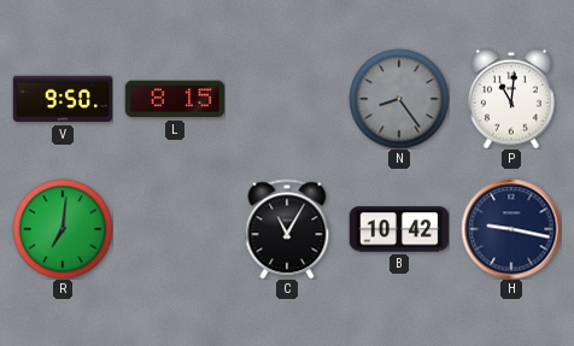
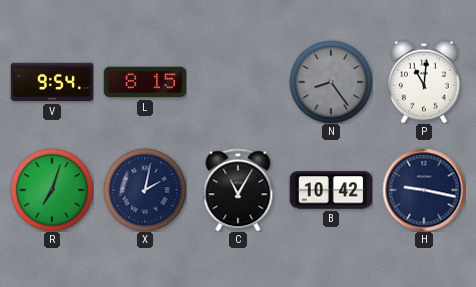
V: 9:50 -> 9:54 (52, 82)
R: 7:01 -> 7:03 (52, 190)
X: none -> 2:02 (145, 190)
